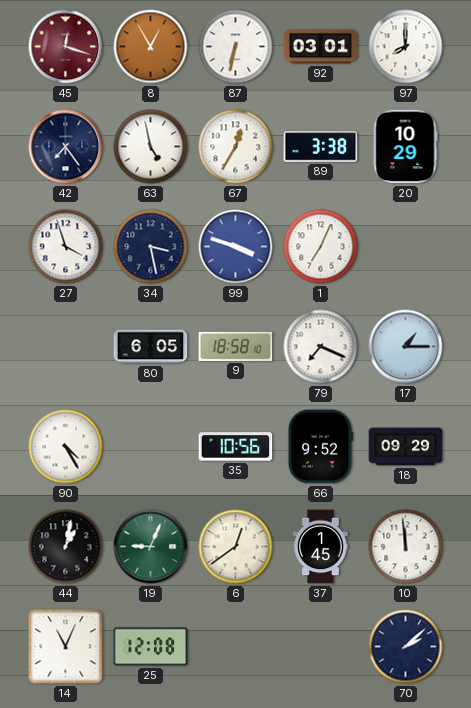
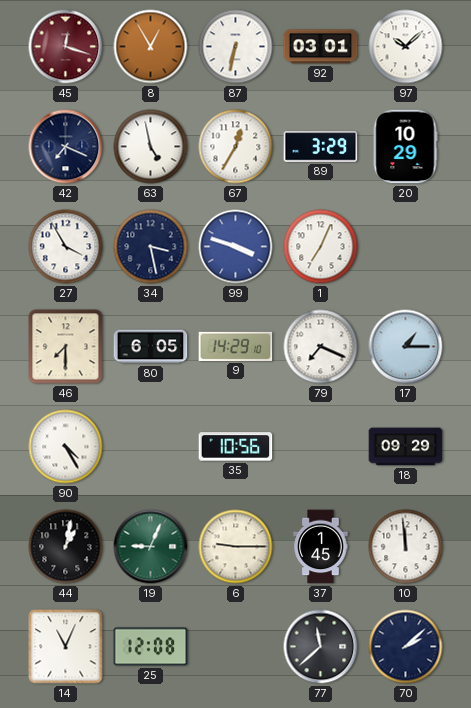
97: 8:00 -> 10:08 (406, 47)
42: 7:24 -> 7:19 (66, 147)
89: 3:38 -> 3:29 (321, 147)
27: 3:57 -> 3:55 (66, 247)
46: none -> 7:30 (66, 347)
9: 18:58 -> 14:29 (236, 346)
66: 9:52 -> none (320, 447)
6: 12:39 -> 9:15 (236, 547)
77: none -> 11:38 (321, 647)
